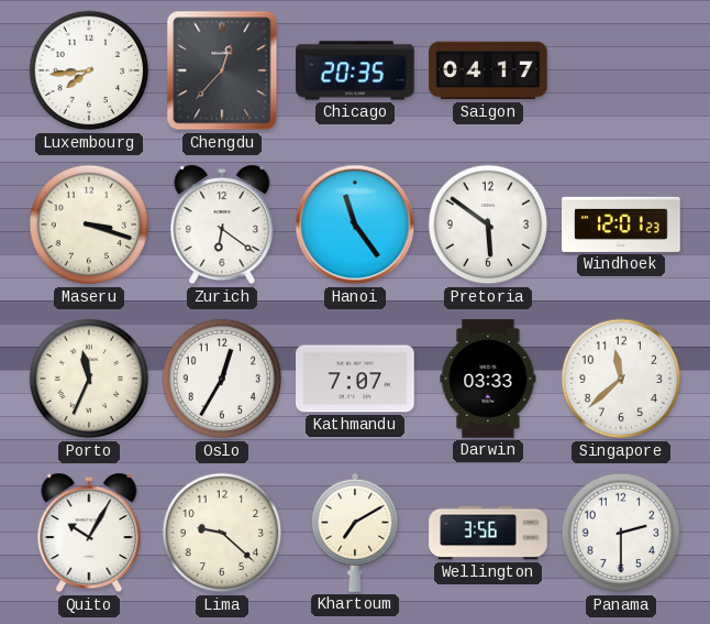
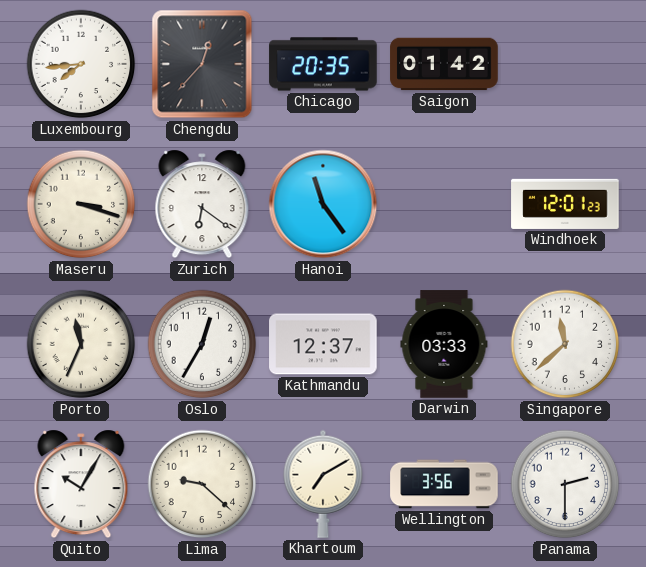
Saigon: 04:17 -> 01:42 (444, 64)
Pretoria: 5:51 -> none (488, 225)
Kathmandu: 7:07 -> 12:37 (323, 344)
